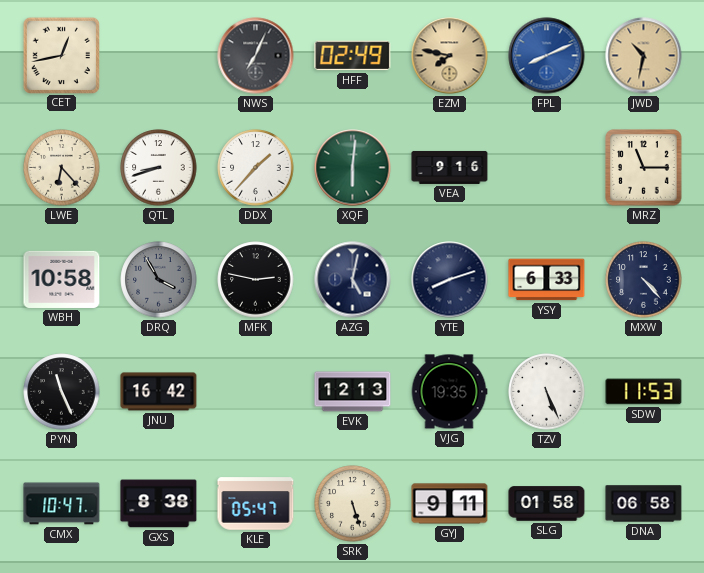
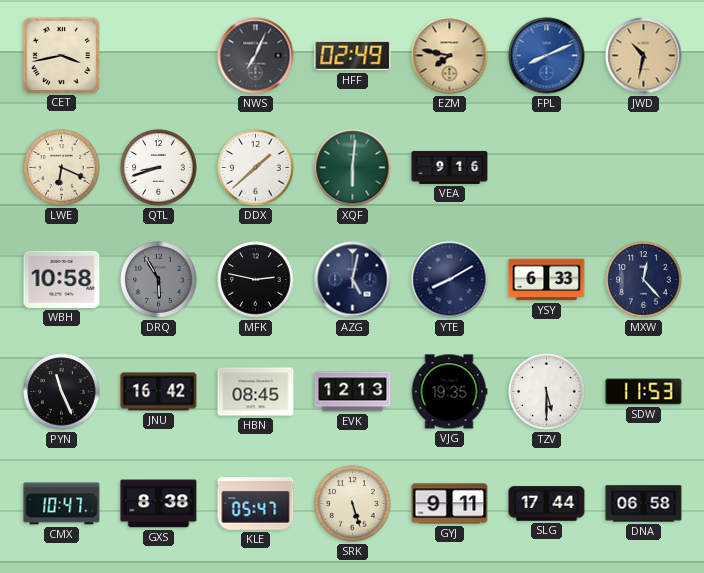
CET: 12:43 -> 3:43 (61, 55)
LWE: 6:23 -> 6:19 (62, 168)
DDX: 1:37 -> 1:38 (256, 168)
MRZ: 11:15 -> none (644, 168)
DRQ: 3:55 -> 5:55 (159, 280)
YTE: 8:12 -> 8:10 (450, 280)
MXW: 4:23 -> 12:23 (644, 280)
HBN: none -> 08:45 (256, 392)
TZV: 5:26 -> 5:30 (547, 392)
SLG: 01:58 -> 17:44 (547, 504)
